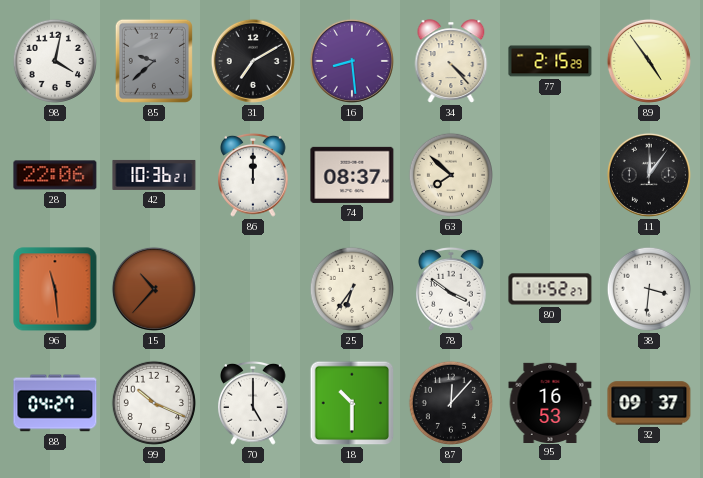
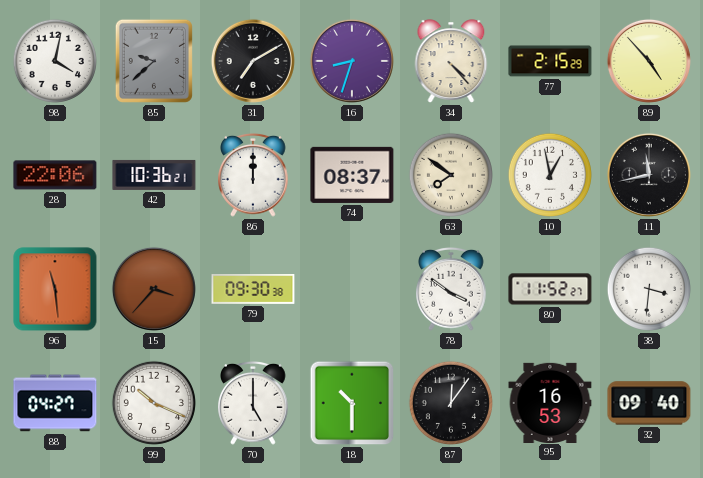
16: 8:29 -> 8:33 (352, 61)
89: 4:54 -> 4:53 (649, 61)
63: 7:52 -> 7:51 (451, 175)
10: none -> 12:58 (550, 175)
11: 12:06 -> 11:43 (649, 175)
15: 10:37 -> 3:37 (154, 289)
79: none -> 09:30 (253, 290)
25: 6:36 -> none (352, 289)
87: 12:07 -> 12:06 (451, 403)
32: 09:37 -> 09:40 (649, 403)
